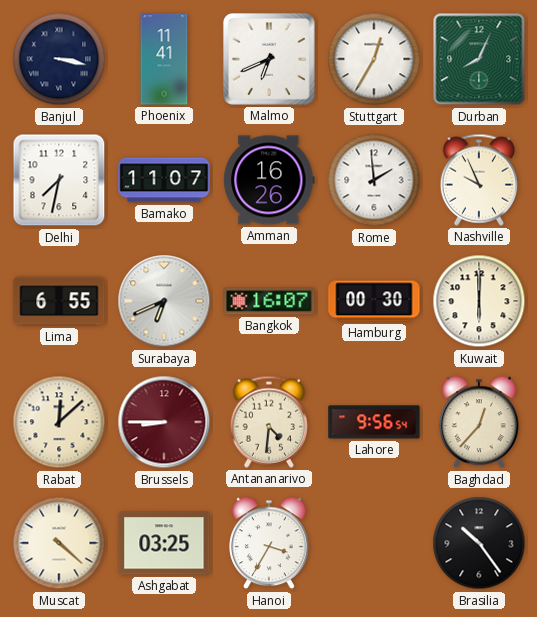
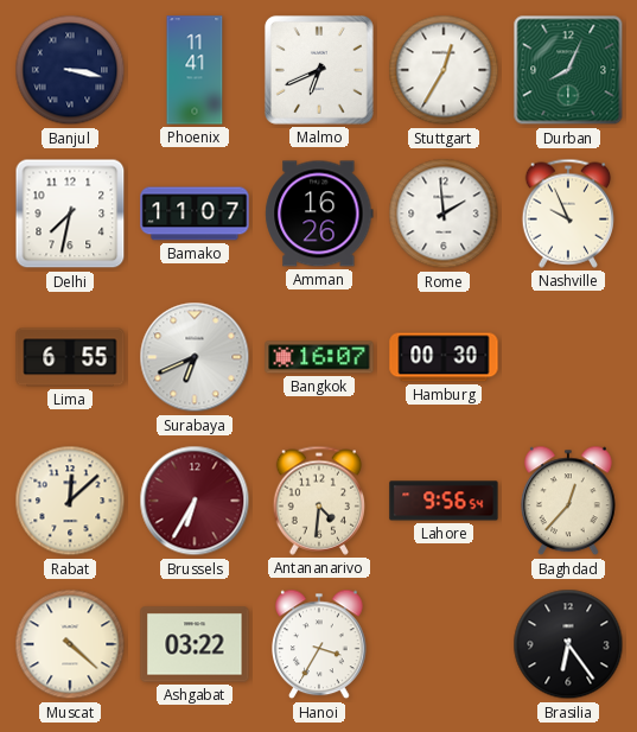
Kuwait: 6:00 -> none (479, 301)
Brussels: 8:45 -> 6:35 (195, 501)
Ashgabat: 03:25 -> 03:22 (195, 644)
Brasilia: 10:24 -> 6:24 (568, 644)
